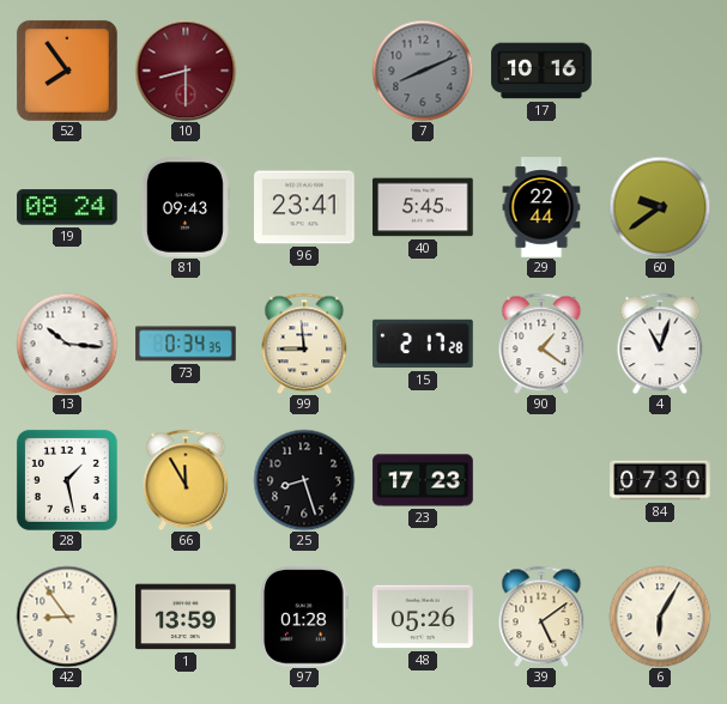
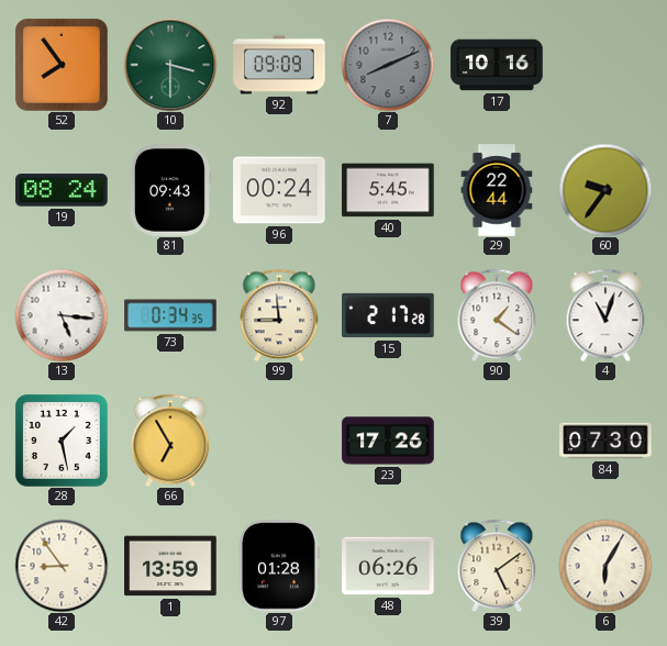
10: 8:30 -> 3:30 (170, 65)
10 dial: burgundy -> green (170, 65)
92: none -> 09:09 (279, 65)
96: 23:41 -> 00:24 (279, 190)
60: 9:39 -> 9:36 (605, 190)
13: 10:16 -> 5:16 (62, 315)
66: 11:55 -> 6:55 (170, 441)
25: 8:27 -> none (304, 480)
23: 17:23 -> 17:26 (388, 441)
48: 05:26 -> 06:26 (388, 566)
